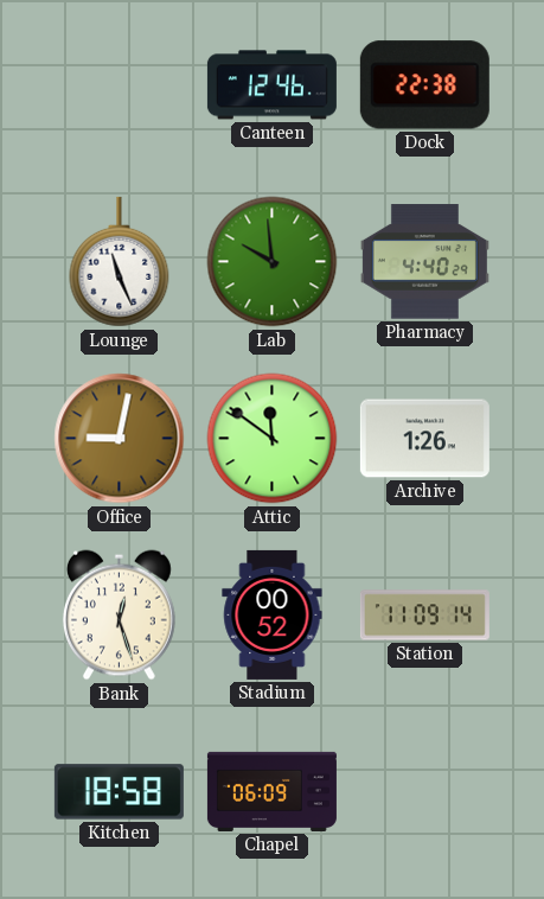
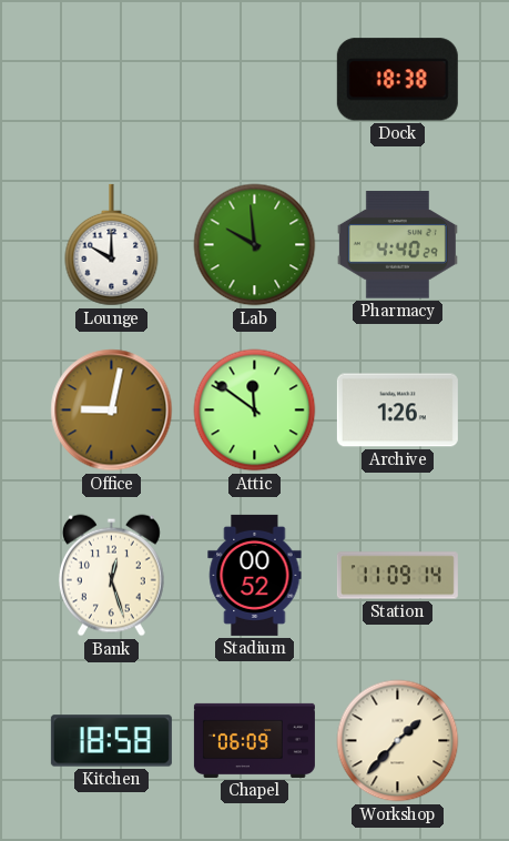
Canteen: 12:46 -> none (271, 85)
Dock: 22:38 -> 18:38 (397, 80)
Lounge: 11:26 -> 10:00 (112, 245)
Workshop: none -> 1:37 (398, 741)
